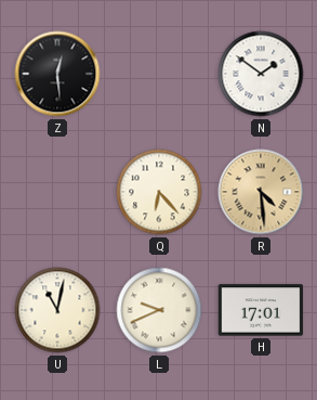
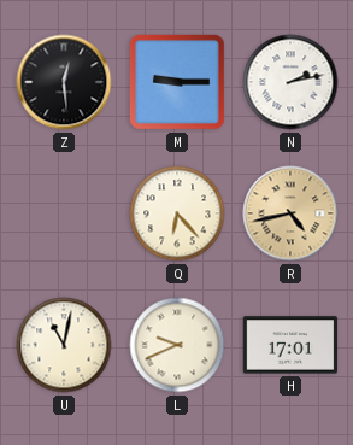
M: none -> 9:15 (177, 82)
N: 1:51 -> 2:13 (290, 82)
R: 4:29 -> 4:43 (290, 213)
